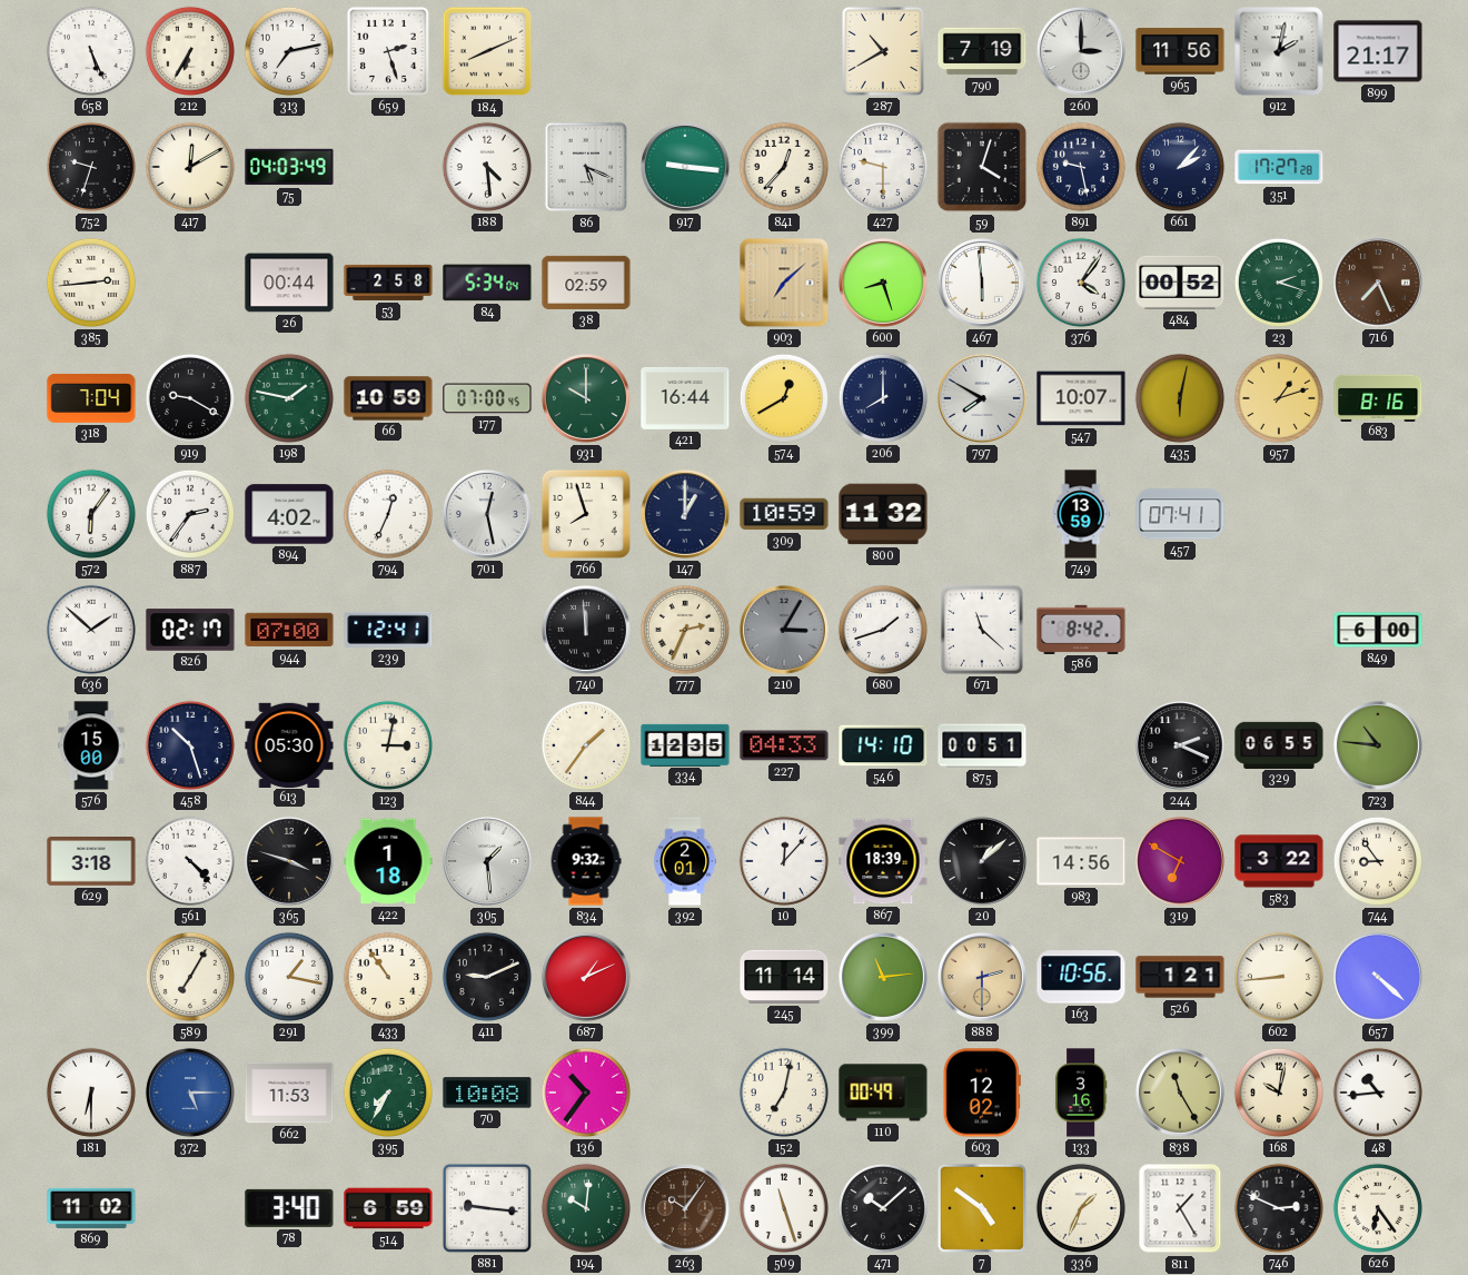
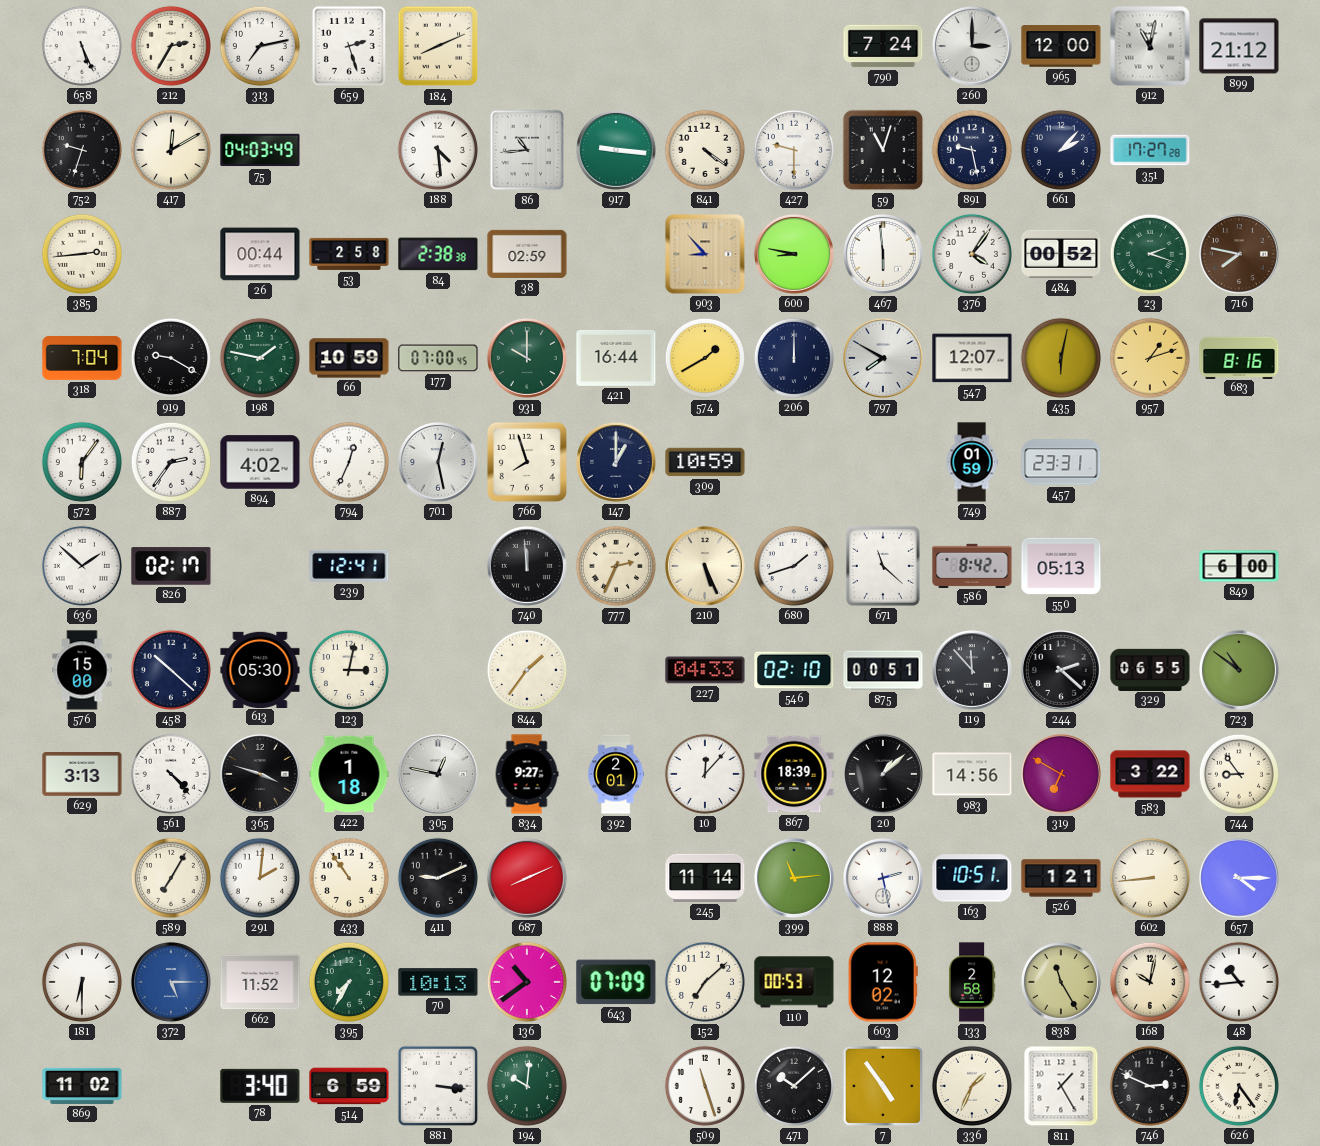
212: 6:35 -> 2:35 (171, 46)
287: 10:40 -> none (883, 51)
790: 7:19 -> 7:24 (883, 46)
965: 11:56 -> 12:00 (1061, 46)
912: 2:02 -> 11:02 (1150, 46)
899: 21:17 -> 21:12 (1239, 46)
86: 5:19 -> 10:44 (527, 150)
841: 12:37 -> 4:21 (705, 150)
59: 4:03 -> 11:03 (883, 150)
84: 5:34 -> 2:38 (438, 254)
903: 7:08 -> 8:53 (705, 254)
600: 8:27 -> 8:47 (794, 254)
716: 7:26 -> 7:47 (1239, 254)
574: 12:40 -> 1:40 (705, 358)
206: 8:00 -> 12:00 (794, 358)
547: 10:07 -> 12:07 (972, 358)
800: 11:32 -> none (883, 514)
749: 13:59 -> 01:59 (972, 462)
457: 07:41 -> 23:31 (1061, 462)
944: 07:00 -> none (289, 630)
210: 3:05 -> 5:26 (705, 566)
210 dial: grey -> cream (705, 566)
550: none -> 05:13 (1061, 566)
458: 10:27 -> 10:22 (171, 670)
334: 12:35 -> none (685, 744)
546: 14:10 -> 02:10 (794, 670)
119: none -> 11:53 (972, 670)
244: 2:19 -> 2:22 (1061, 670)
723: 10:46 -> 10:51 (1239, 670)
629: 3:18 -> 3:13 (82, 774)
305: 1:29 -> 12:47 (438, 774)
834: 9:32 -> 9:27 (527, 774)
291: 1:17 -> 2:01 (260, 878)
687: 1:11 -> 8:11 (527, 878)
888: 2:30 -> 2:28 (883, 878)
888 dial: champagne -> white (883, 878)
163: 10:56 -> 10:51 (972, 878)
657: 4:22 -> 4:15 (1239, 878)
662: 11:53 -> 11:52 (260, 982)
70: 10:08 -> 10:13 (438, 982)
136: 10:36 -> 10:39 (527, 982)
643: none -> 07:09 (616, 982)
152: 7:02 -> 7:08 (705, 982)
110: 00:49 -> 00:53 (794, 982)
133: 3:16 -> 2:58 (972, 982)
881: 9:16 -> 3:16 (438, 1086)
263: 10:06 -> none (685, 1208)
7: 4:51 -> 4:54 (883, 1086)
